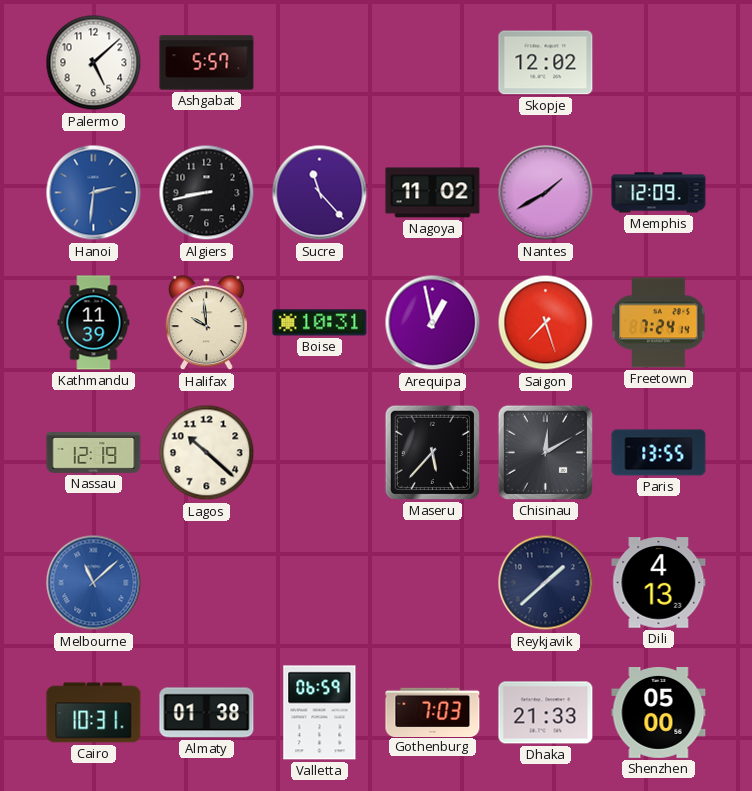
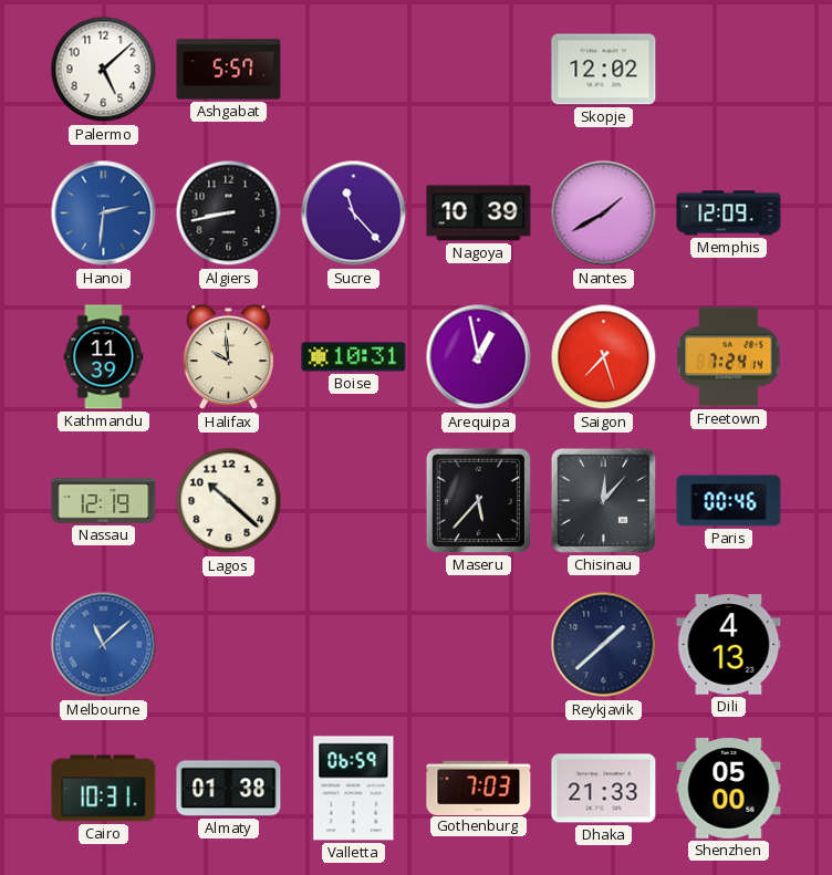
Nagoya: 11:02 -> 10:39 (479, 213)
Chisinau: 12:10 -> 12:07 (603, 500)
Paris: 13:55 -> 00:46 (729, 501)
